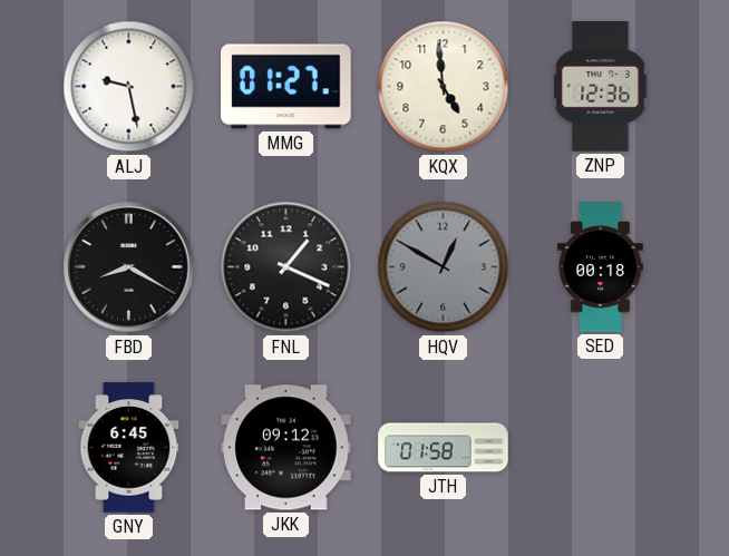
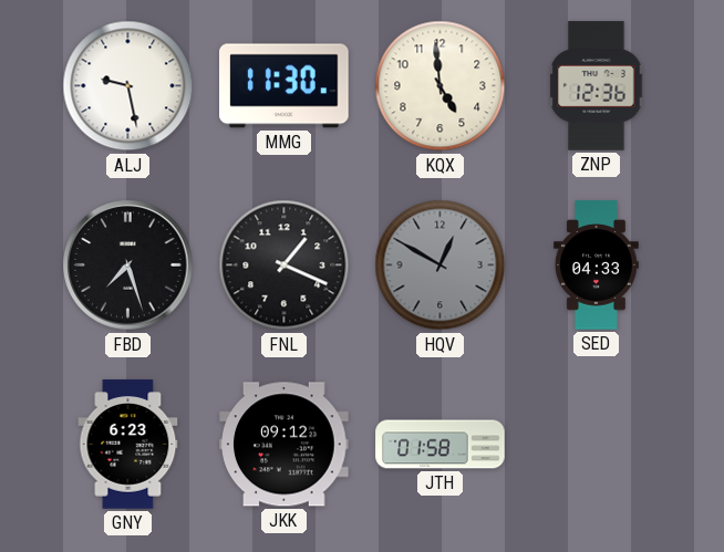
MMG: 01:27 -> 11:30 (285, 86)
FBD: 8:20 -> 7:27 (128, 265)
SED: 00:18 -> 04:33 (596, 265)
GNY: 6:45 -> 6:23 (128, 445)
